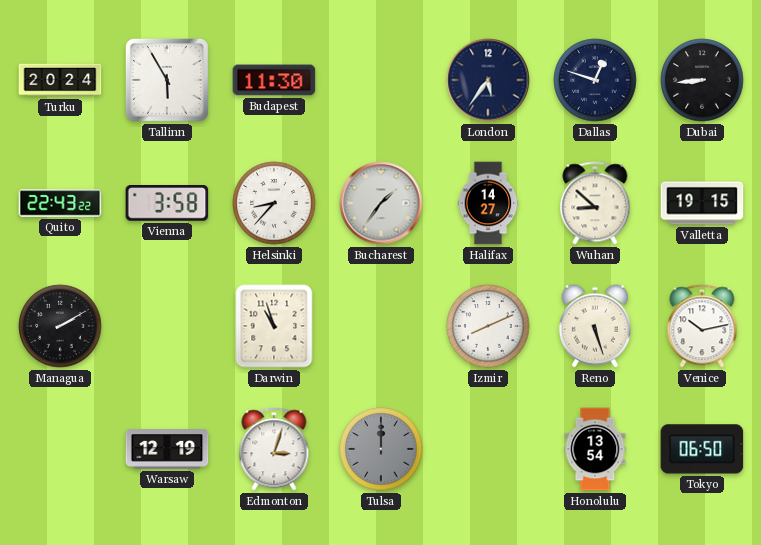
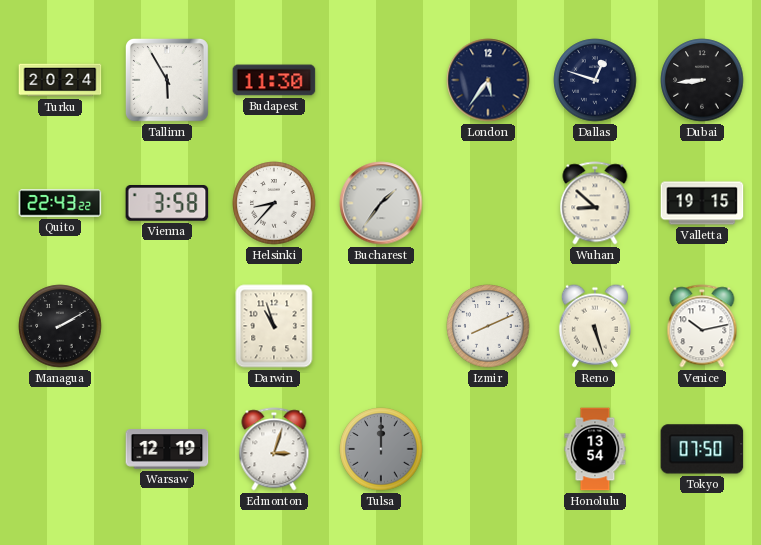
Halifax: 14:27 -> none (488, 203)
Tokyo: 06:50 -> 07:50 (702, 449)
